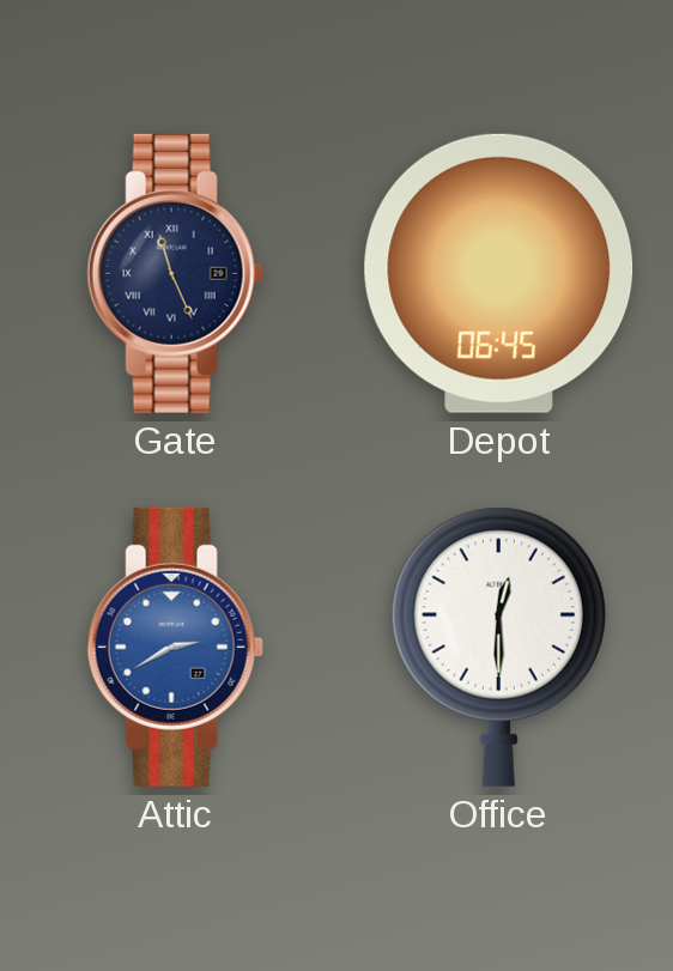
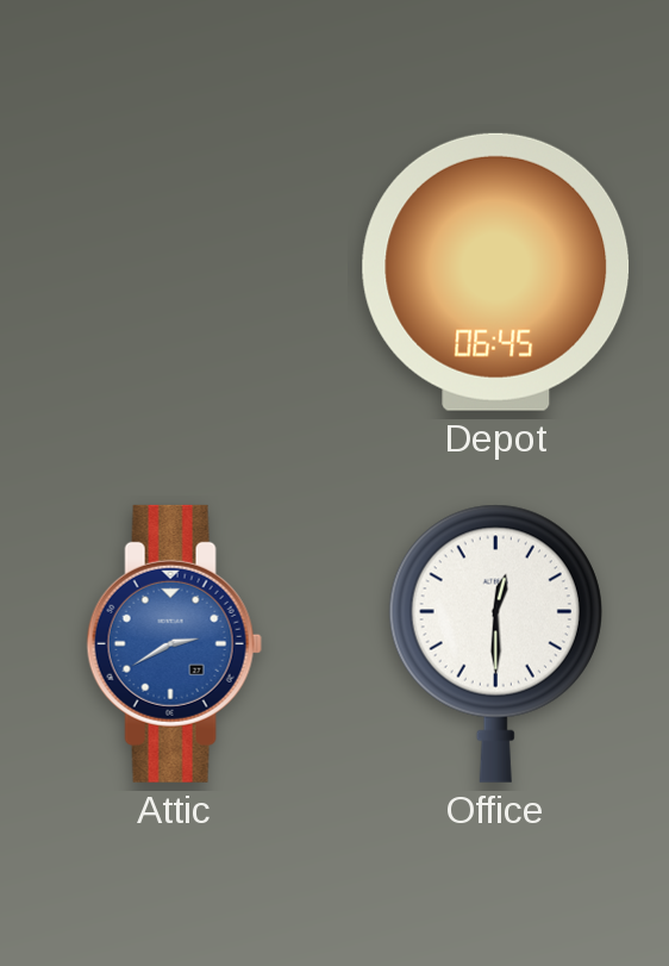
Gate: 11:26 -> none (175, 273)
